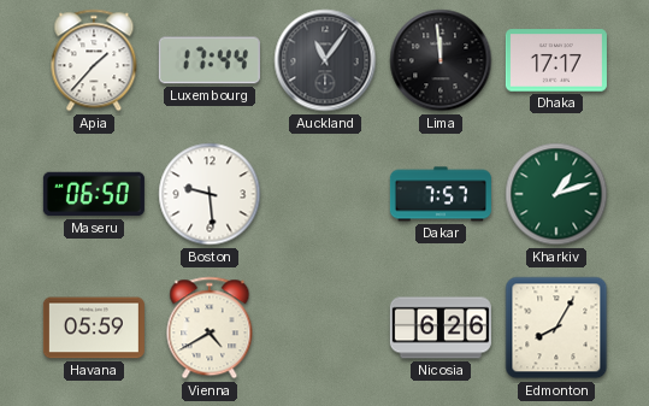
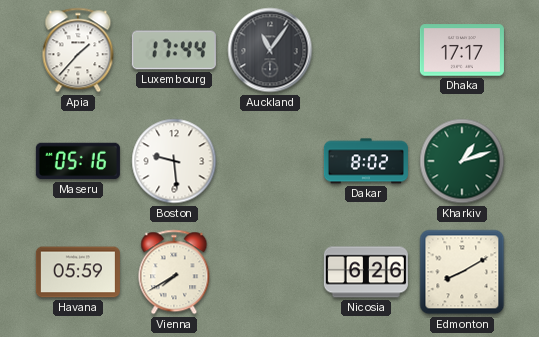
Lima: 11:59 -> none (441, 60)
Maseru: 06:50 -> 05:16 (78, 161)
Dakar: 7:57 -> 8:02 (366, 161)
Vienna: 4:40 -> 7:40 (174, 272)
Edmonton: 8:05 -> 8:10 (462, 272)
